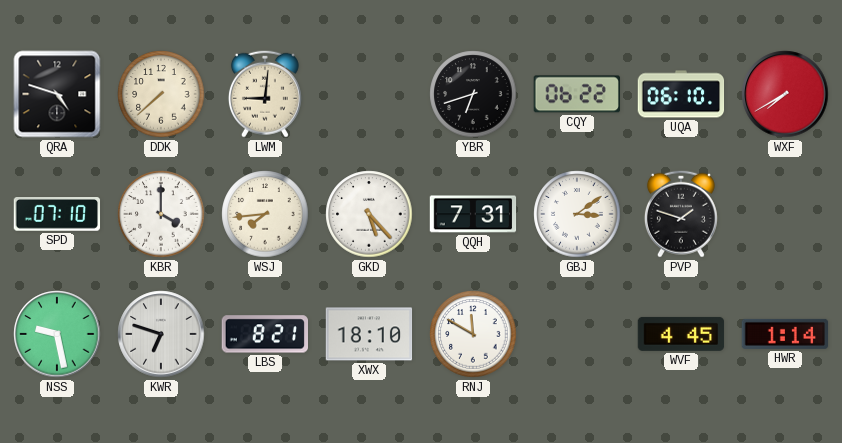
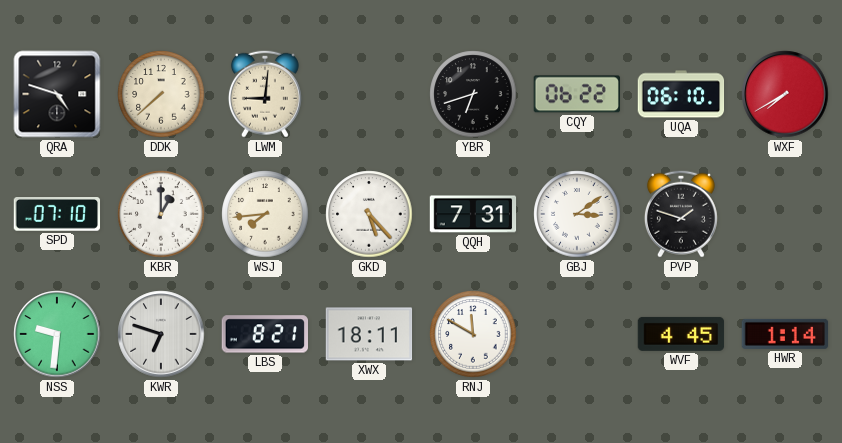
KBR: 4:00 -> 1:00 (161, 214)
NSS: 9:28 -> 9:31 (57, 334)
XWX: 18:10 -> 18:11 (369, 334)
